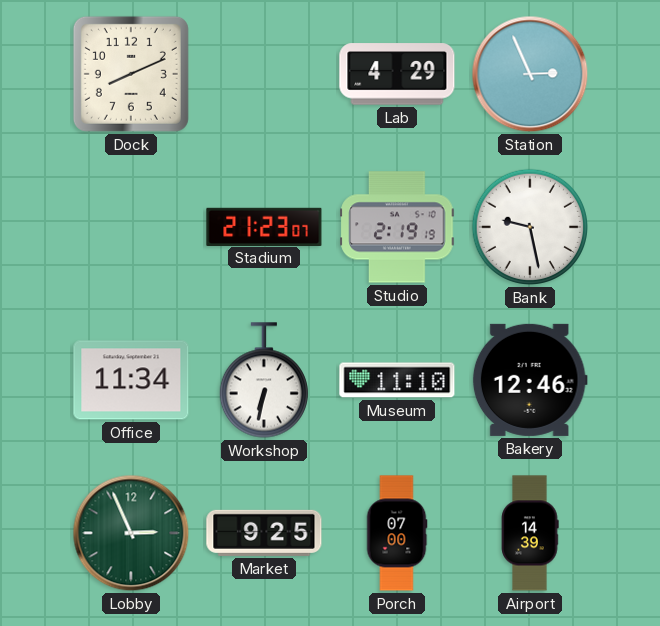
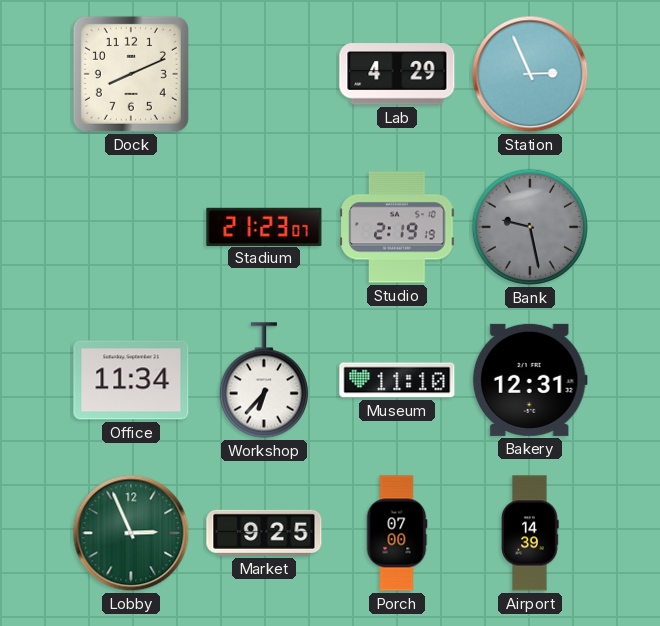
Bank dial: white -> grey (530, 227)
Workshop: 6:32 -> 6:37 (264, 380)
Bakery: 12:46 -> 12:31 (530, 380)
